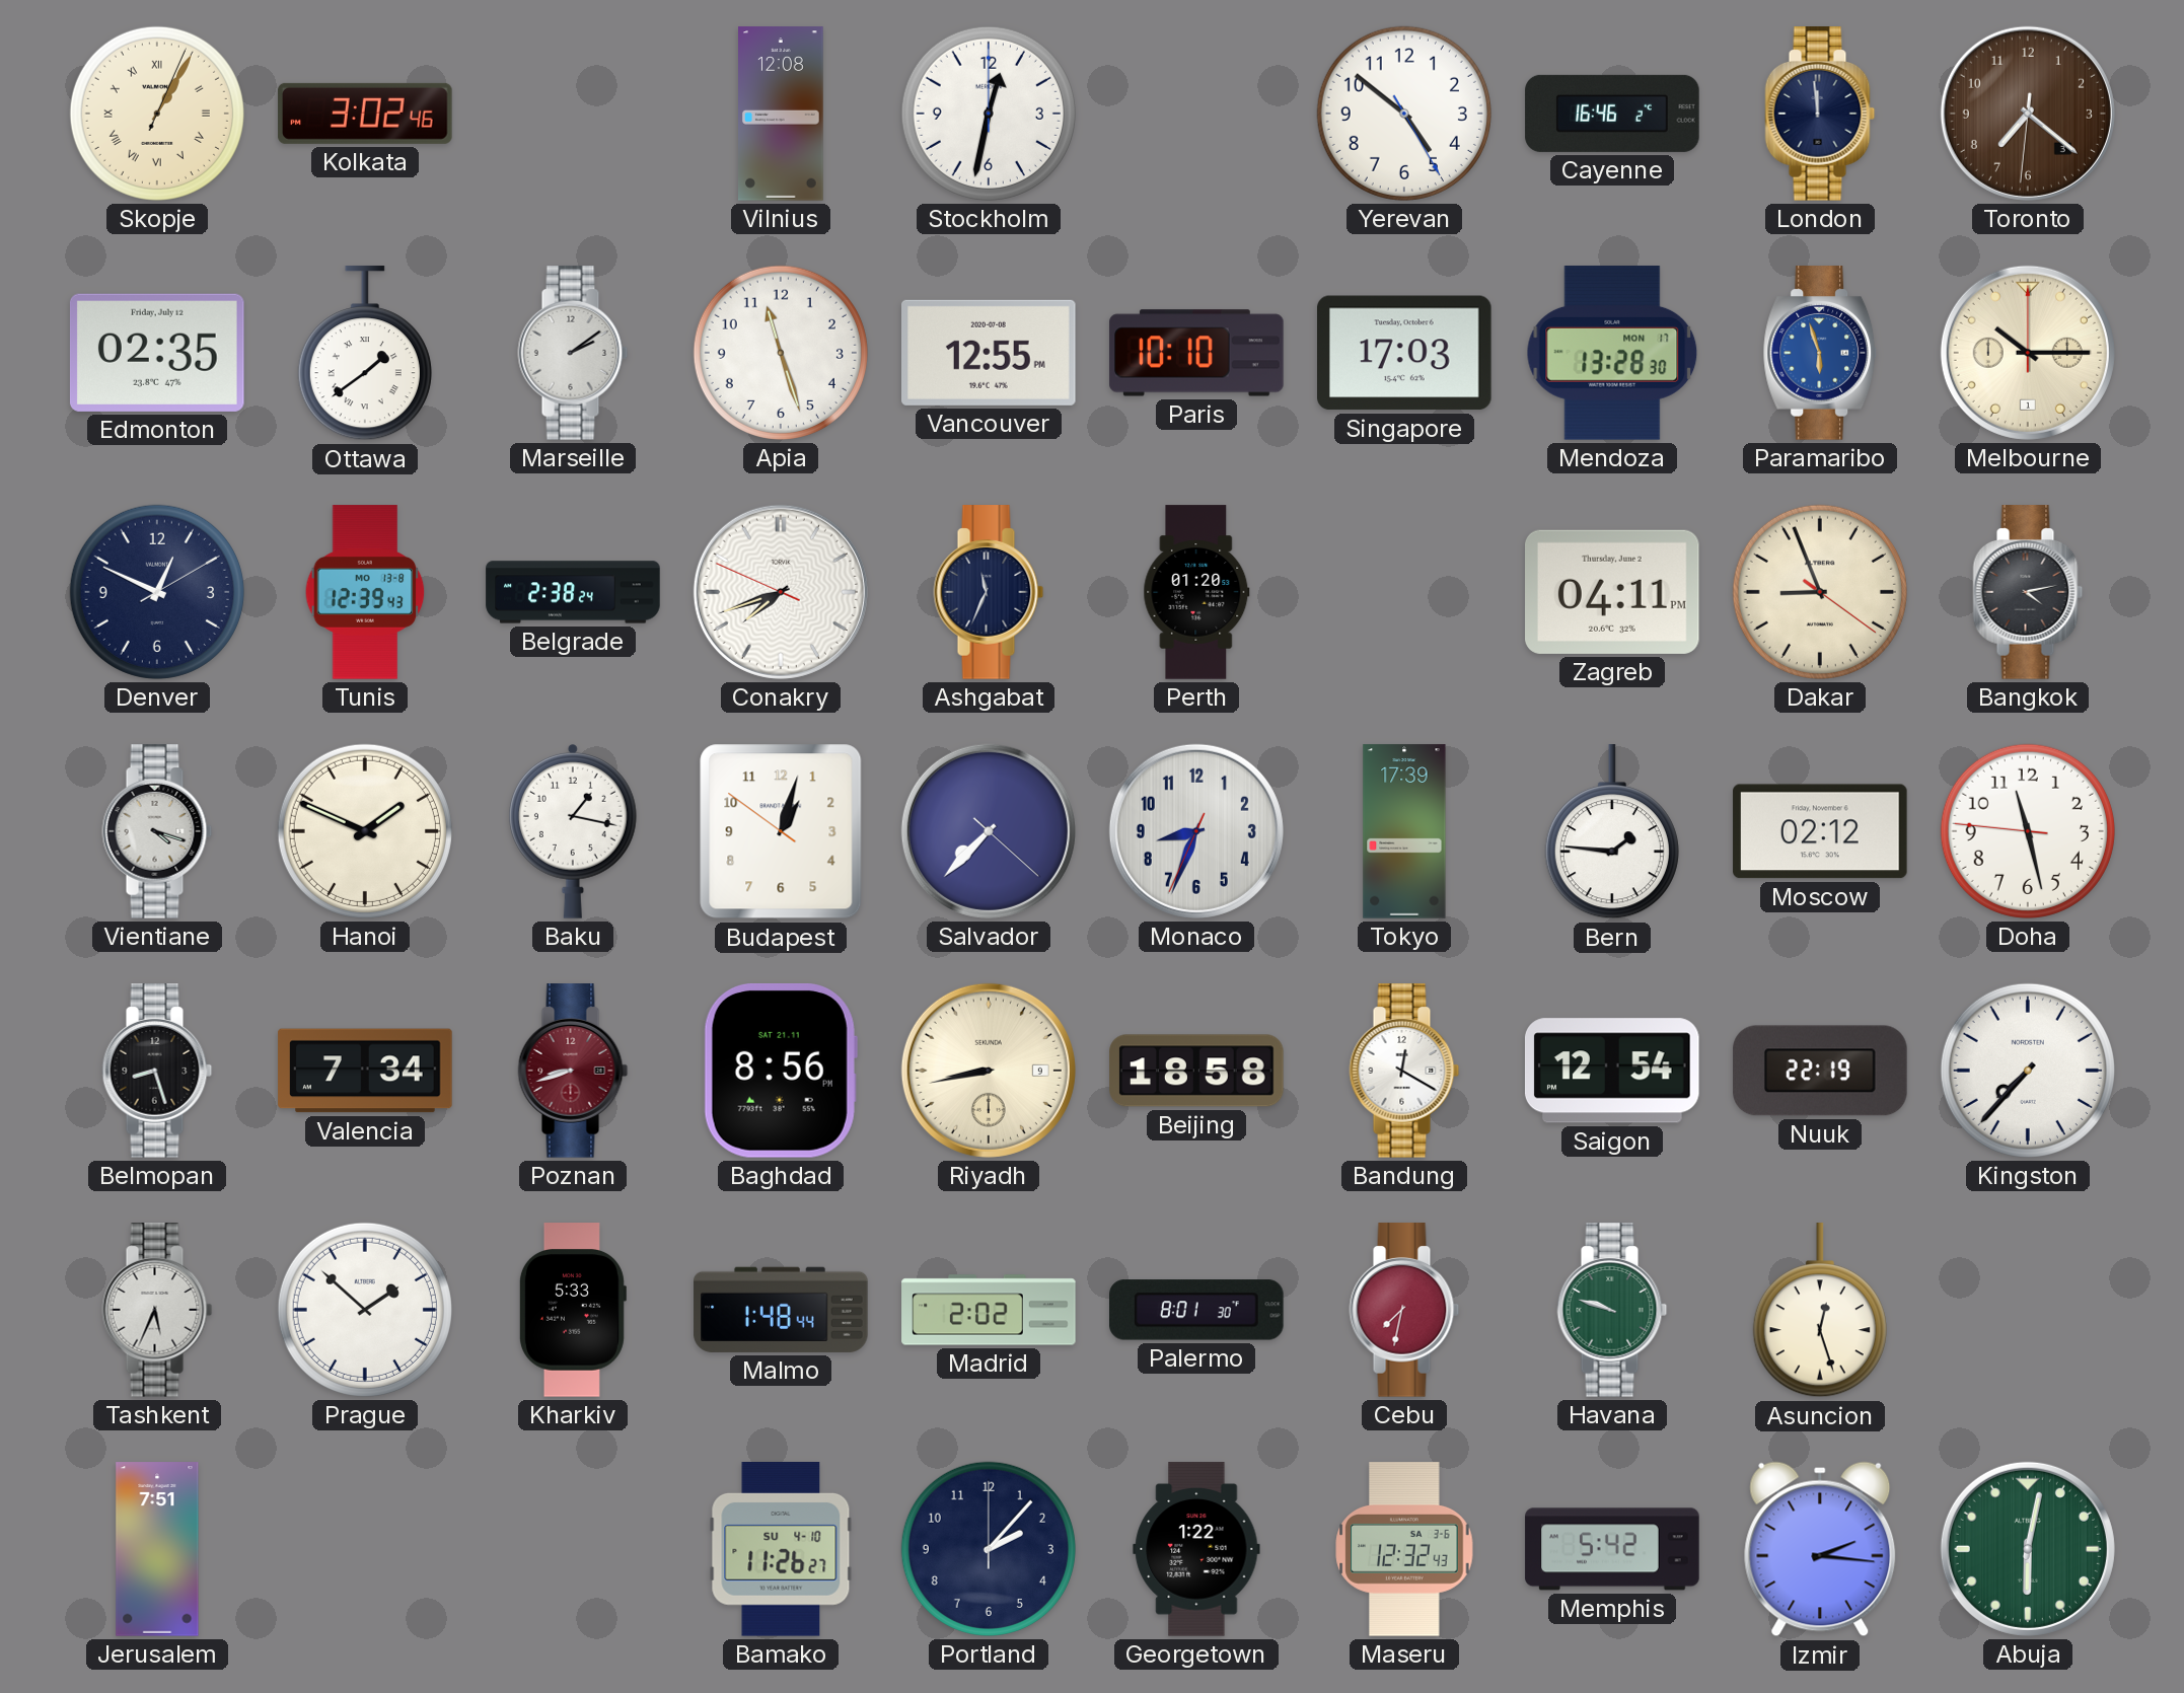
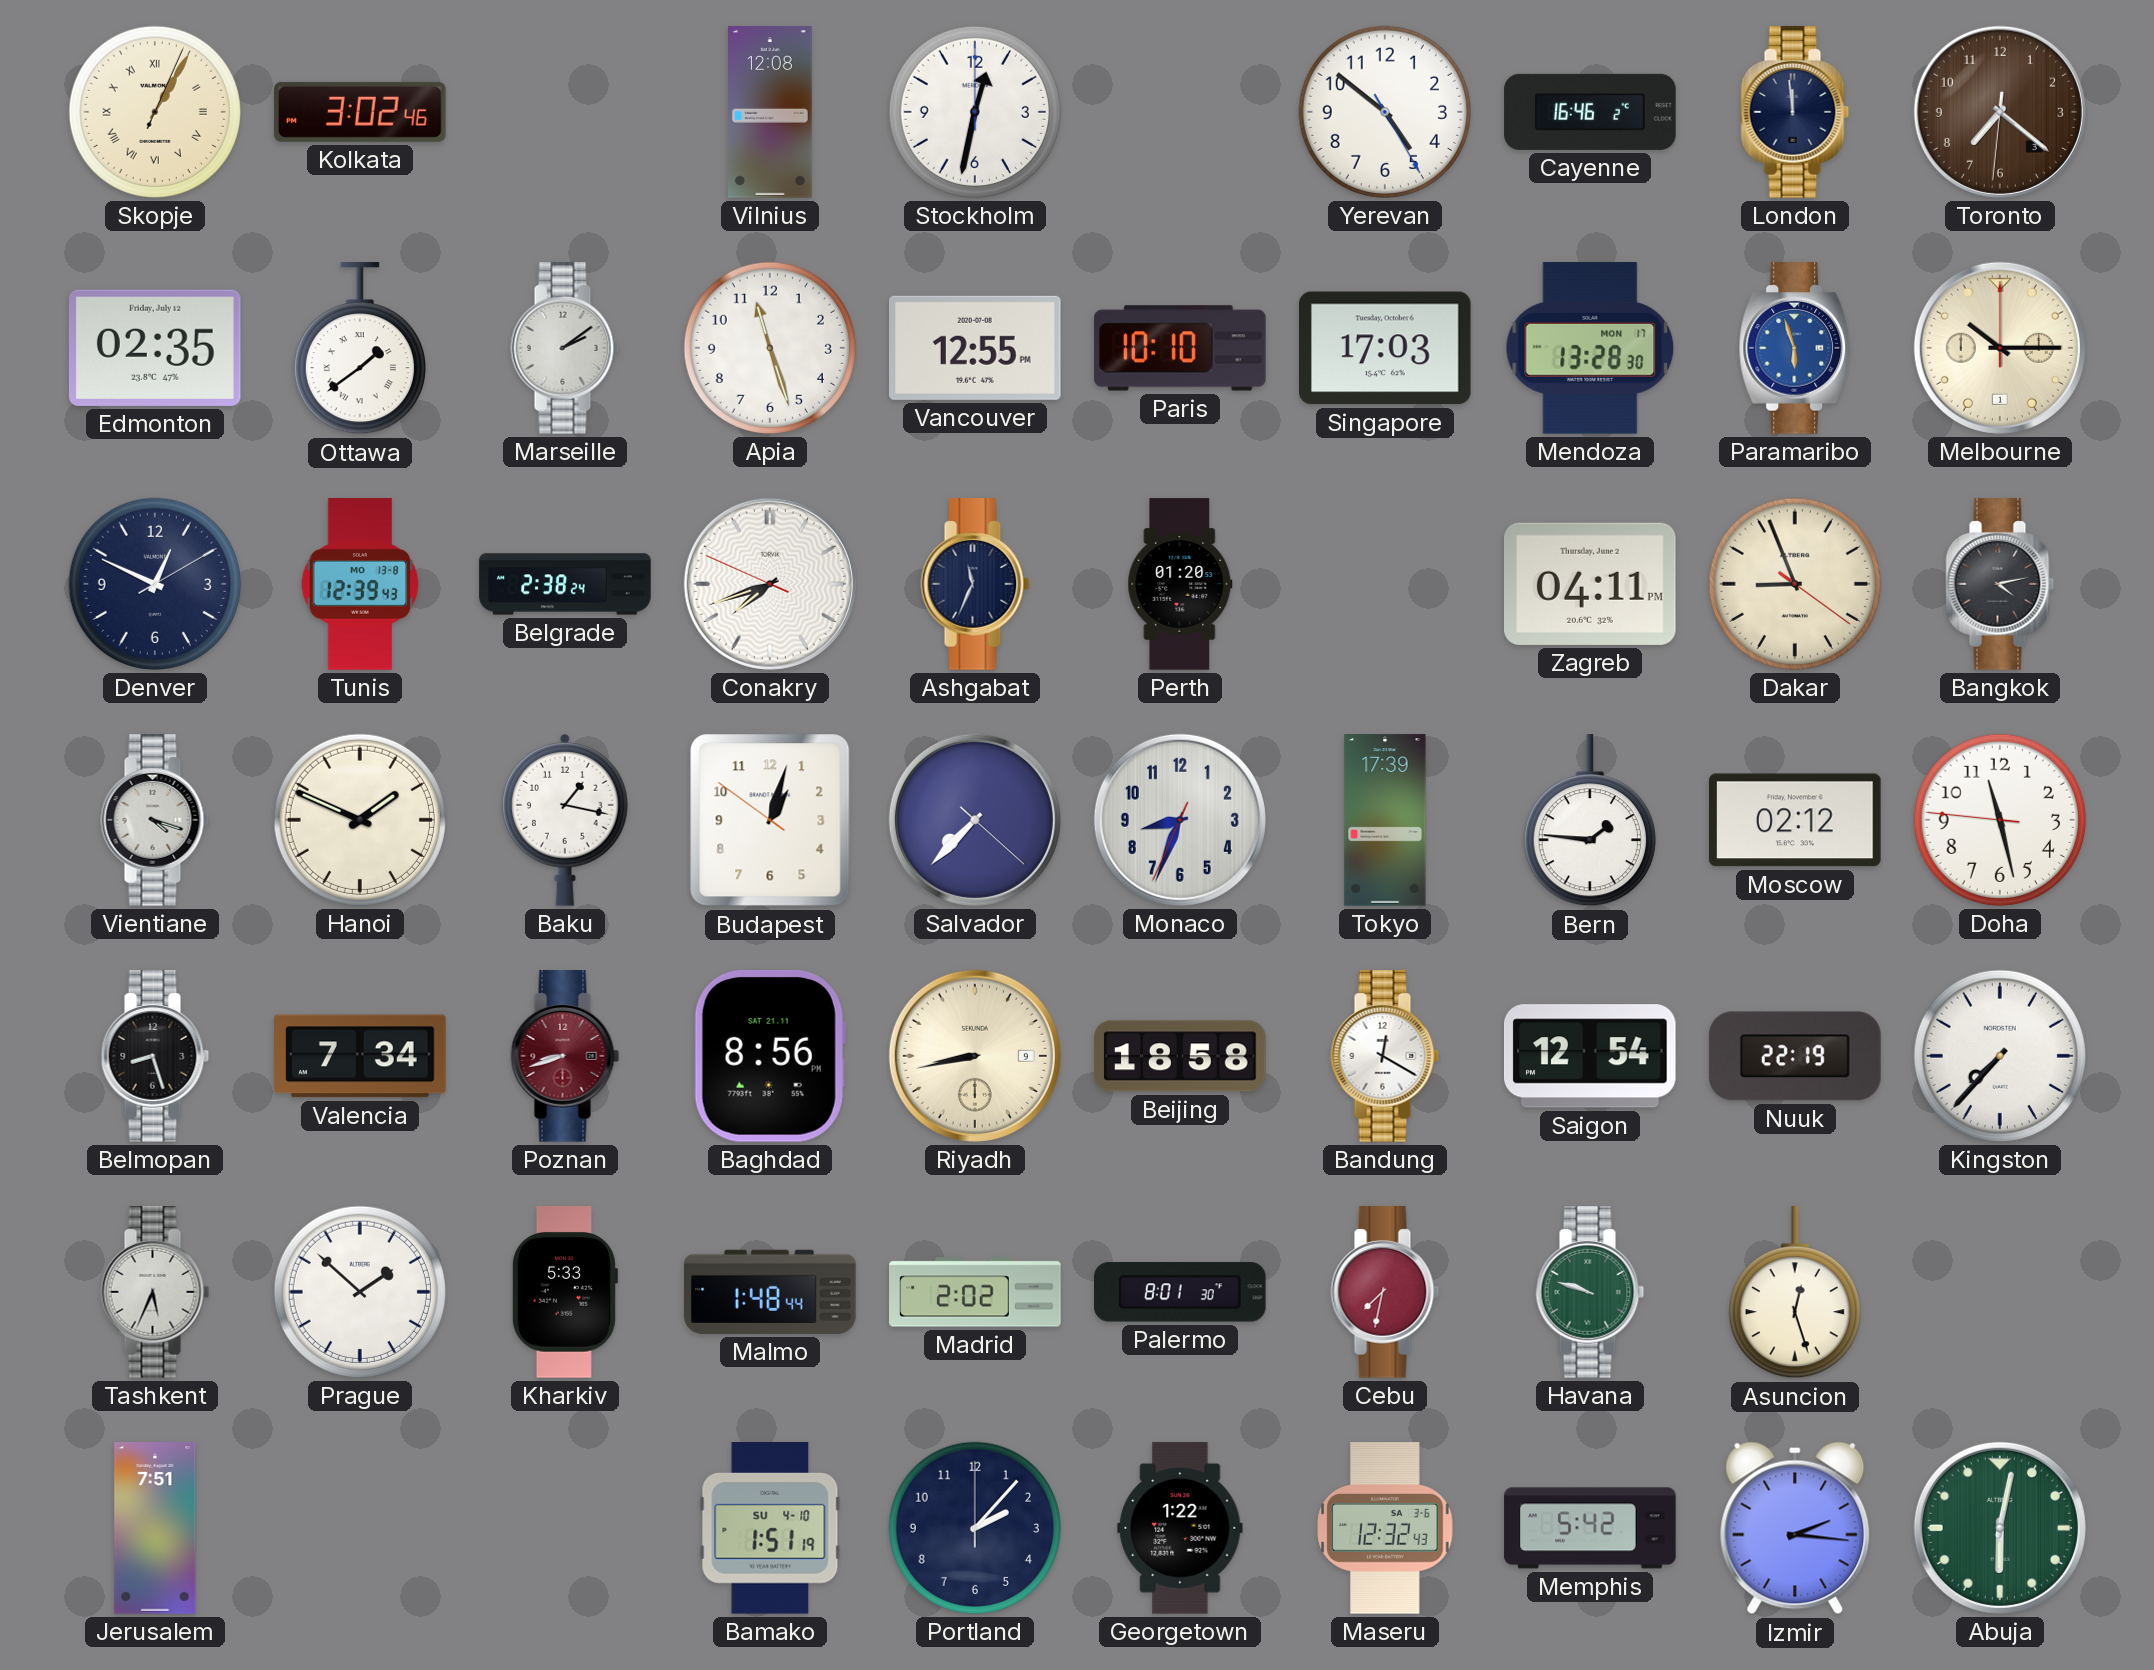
Bamako: 11:26 -> 1:51 (770, 1528)
